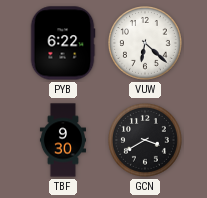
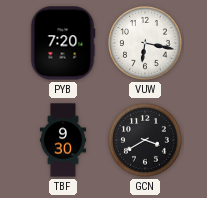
PYB: 6:22 -> 7:20 (63, 43)
VUW: 6:22 -> 6:17 (146, 44)
